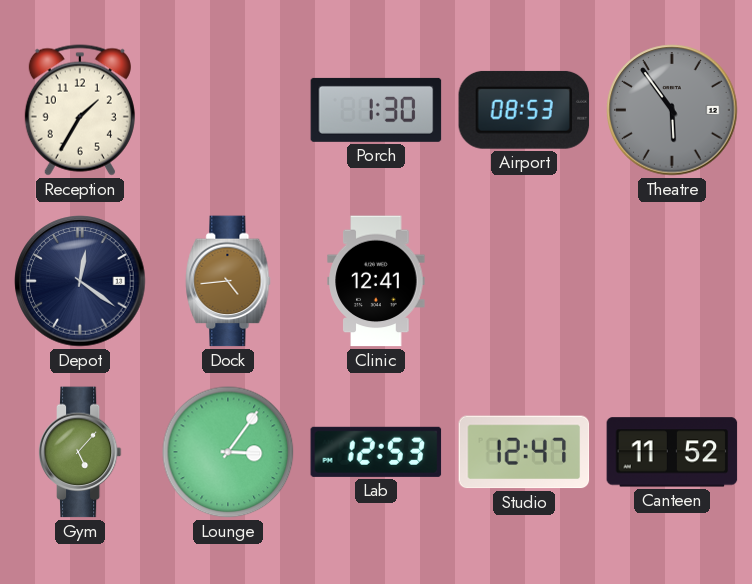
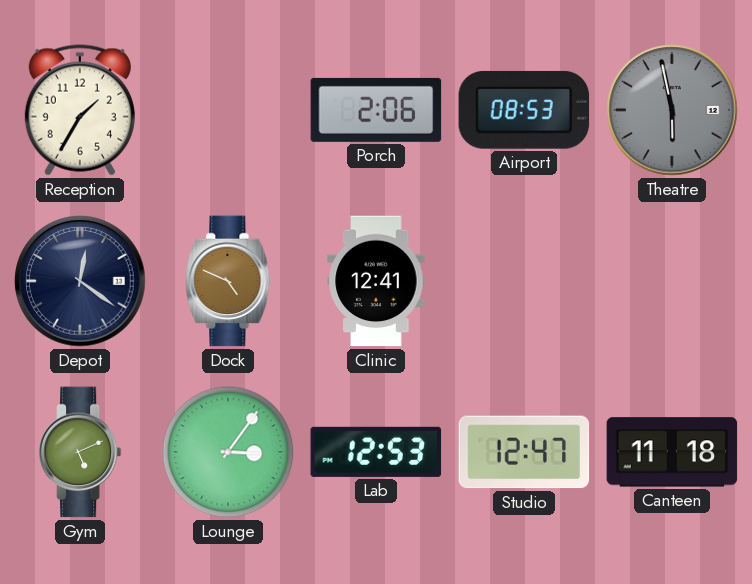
Porch: 1:30 -> 2:06 (376, 110)
Theatre: 5:54 -> 5:58 (672, 110)
Dock: 4:44 -> 4:49 (228, 281)
Gym: 5:07 -> 5:11 (80, 452)
Canteen: 11:52 -> 11:18 (672, 452)
